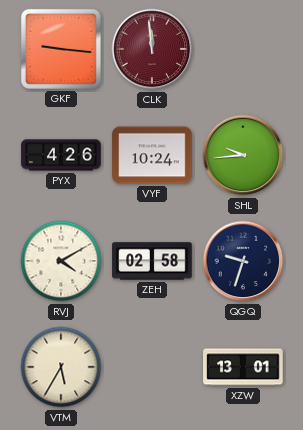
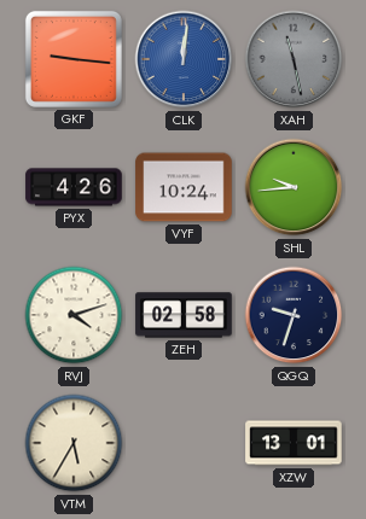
CLK: 11:59 -> 12:01 (184, 59)
CLK dial: burgundy -> blue (184, 59)
XAH: none -> 11:28 (294, 59)
RVJ: 4:10 -> 4:12 (74, 315)
